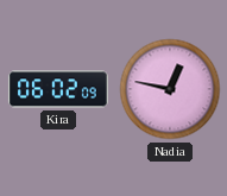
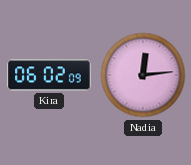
Nadia: 12:47 -> 12:14 (143, 75)
